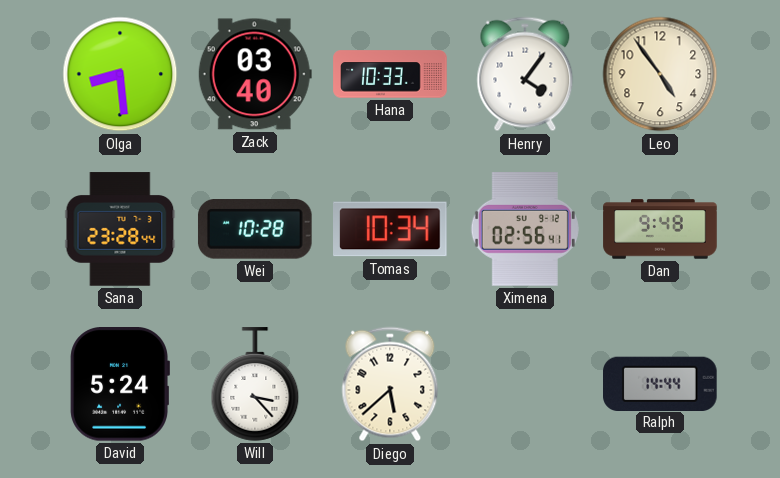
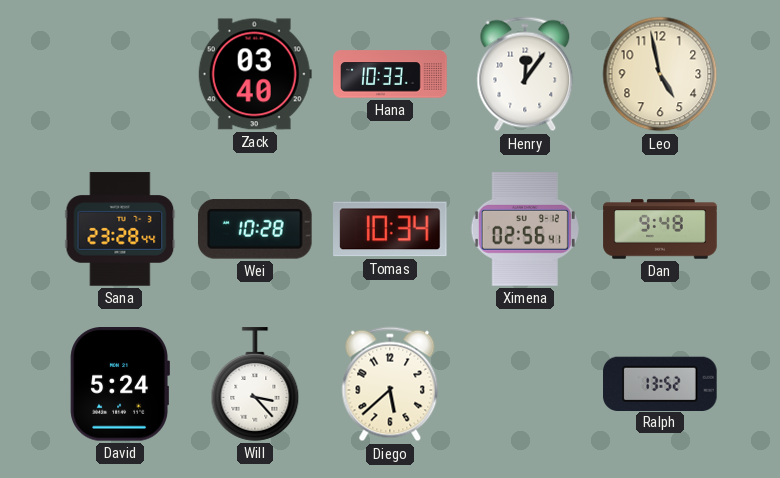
Olga: 8:29 -> none (120, 74)
Henry: 4:06 -> 12:06 (525, 74)
Leo: 4:54 -> 4:58 (660, 74)
Ralph: 14:44 -> 13:52 (660, 383)
